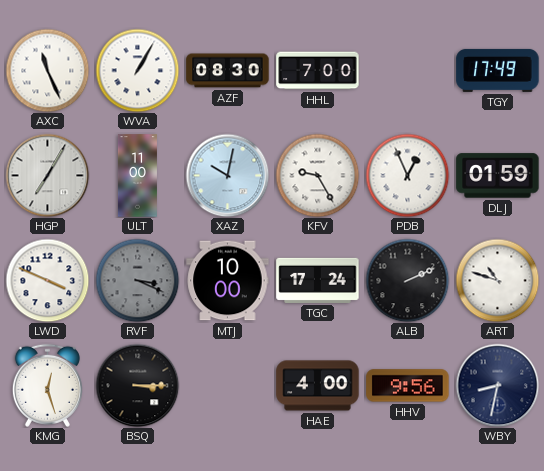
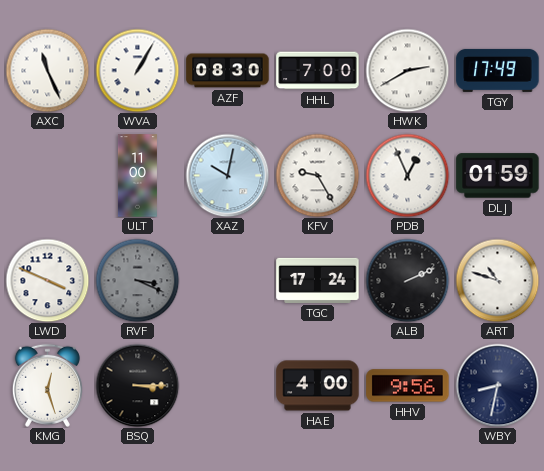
HWK: none -> 2:40 (407, 70)
HGP: 7:05 -> none (47, 175)
MTJ: 10:00 -> none (228, 281)
